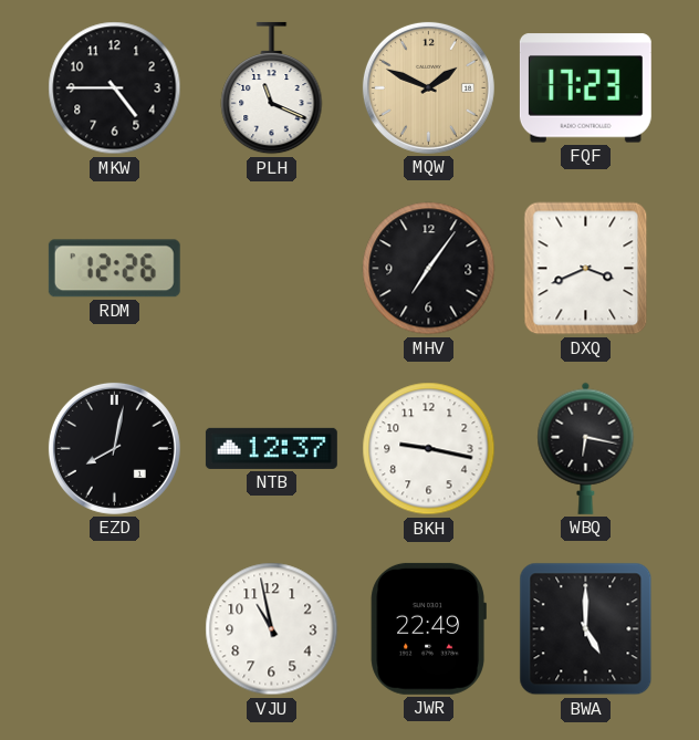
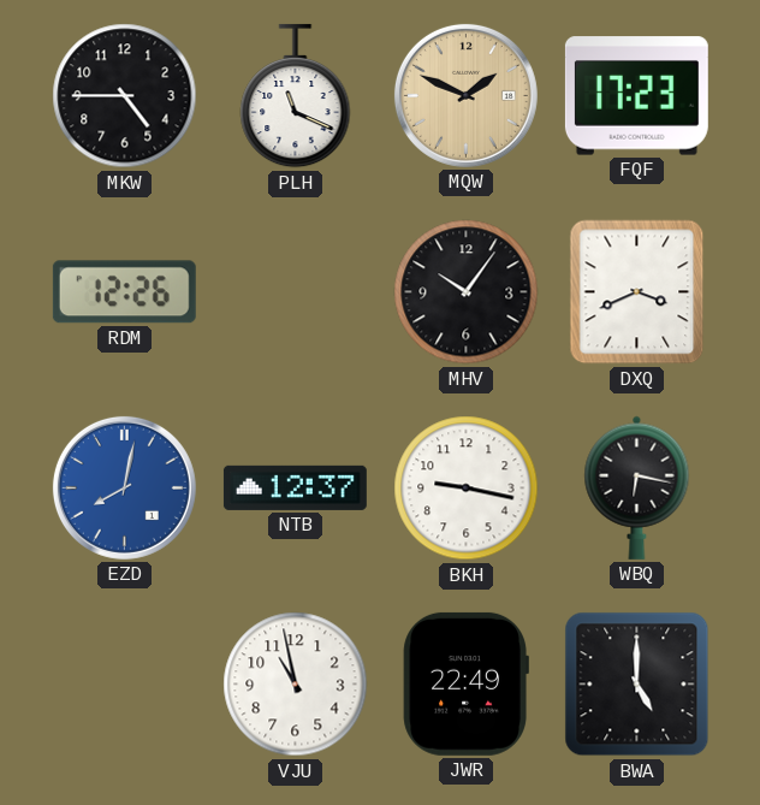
MHV: 7:06 -> 10:06 (467, 292)
EZD dial: black -> blue (124, 487)
